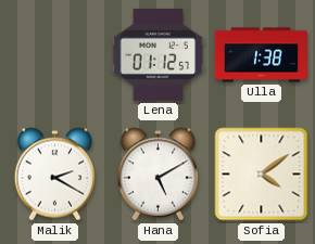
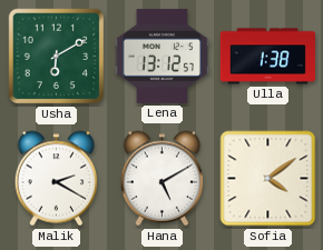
Usha: none -> 6:10 (57, 57)
Lena: 01:12 -> 13:12 (161, 56)
